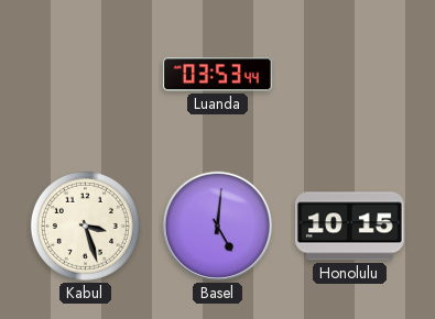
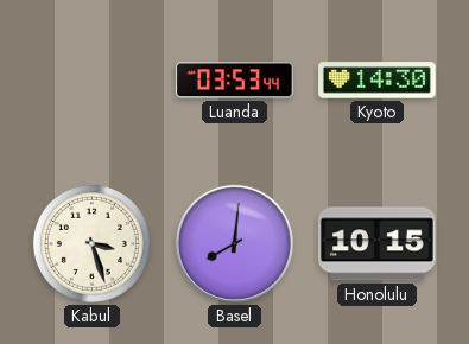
Kyoto: none -> 14:30 (378, 81)
Basel: 5:01 -> 8:01 (234, 243)
